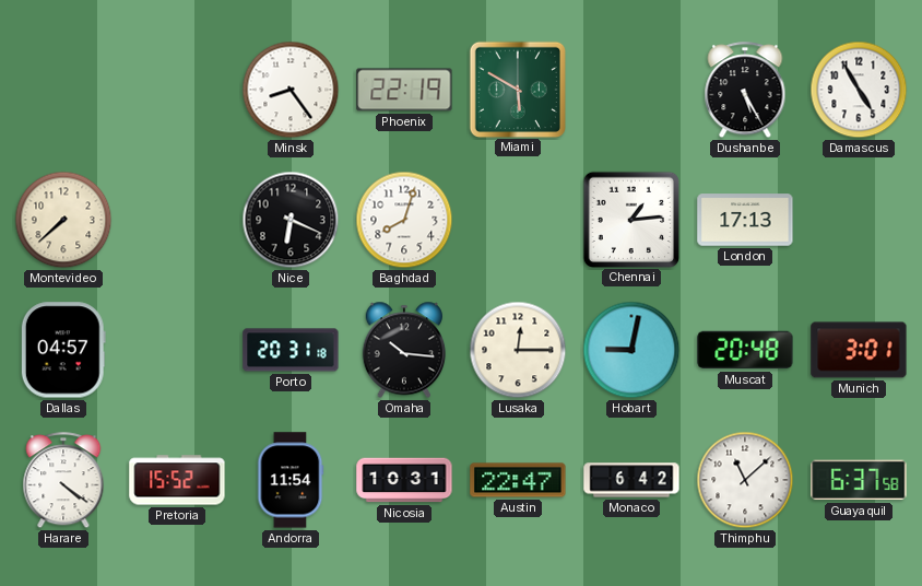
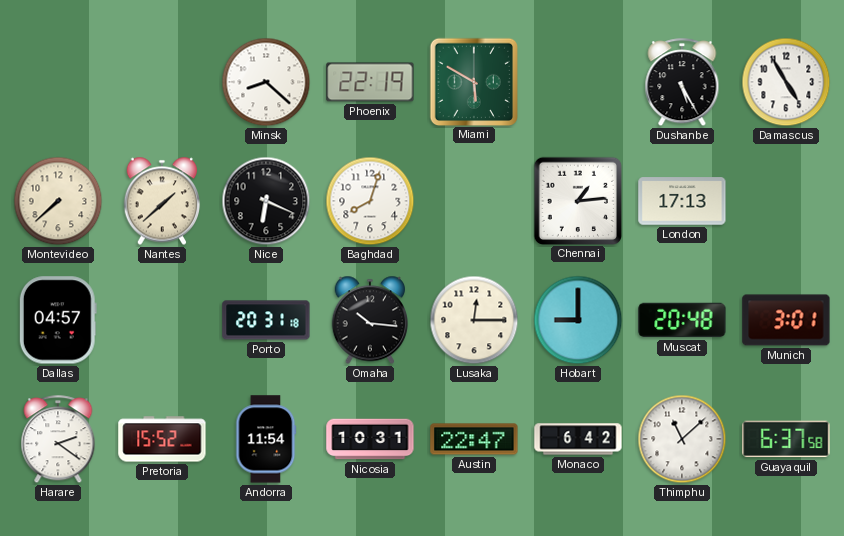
Minsk: 8:24 -> 8:22 (266, 82)
Nantes: none -> 1:38 (162, 201)
Hobart: 9:02 -> 9:00 (578, 320)
Harare: 4:21 -> 2:21 (58, 440)
